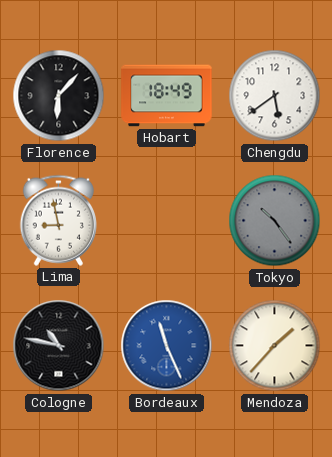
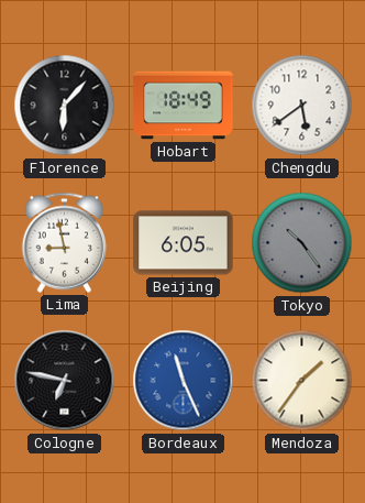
Beijing: none -> 6:05 (184, 243)
Cologne: 10:47 -> 6:47 (65, 381)
Mendoza: 1:37 -> 1:36 (302, 381)
